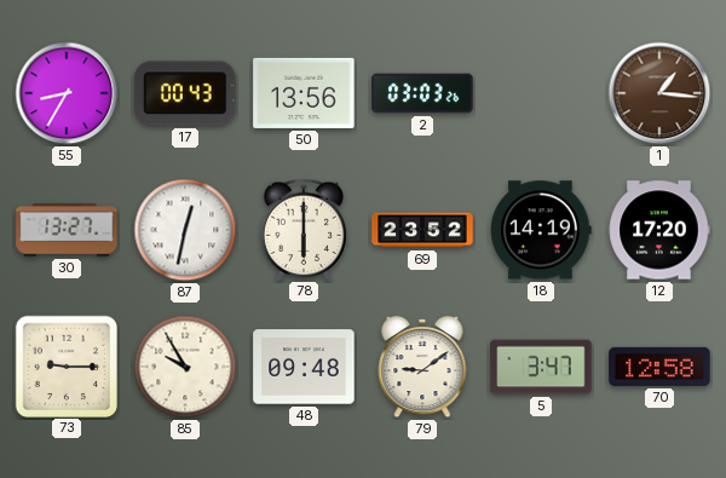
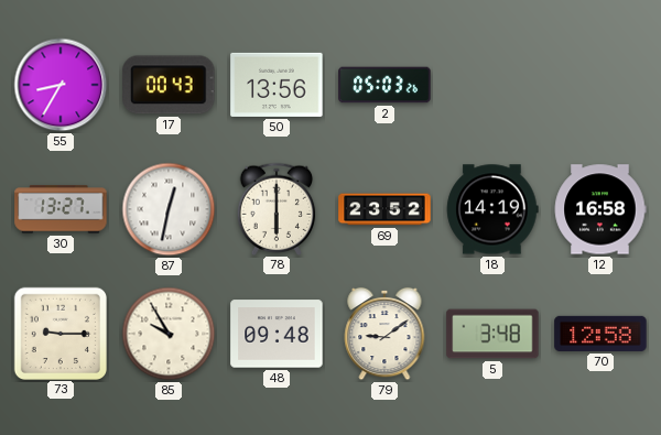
2: 03:03 -> 05:03 (384, 85)
1: 1:16 -> none (659, 93)
12: 17:20 -> 16:58 (600, 209)
5: 3:47 -> 3:48 (492, 334)
